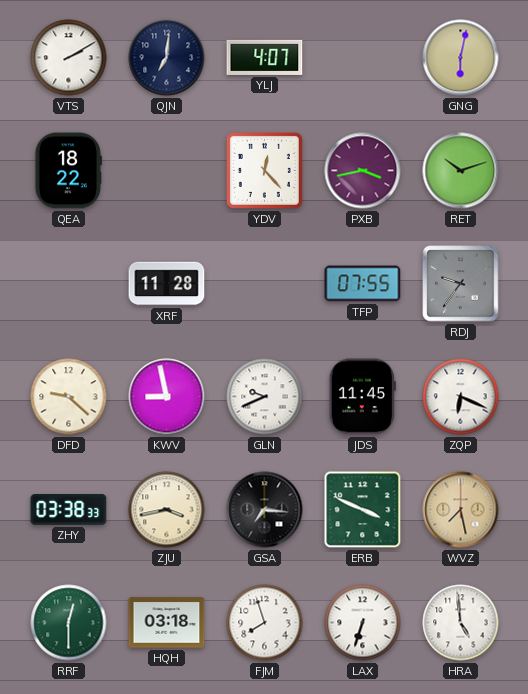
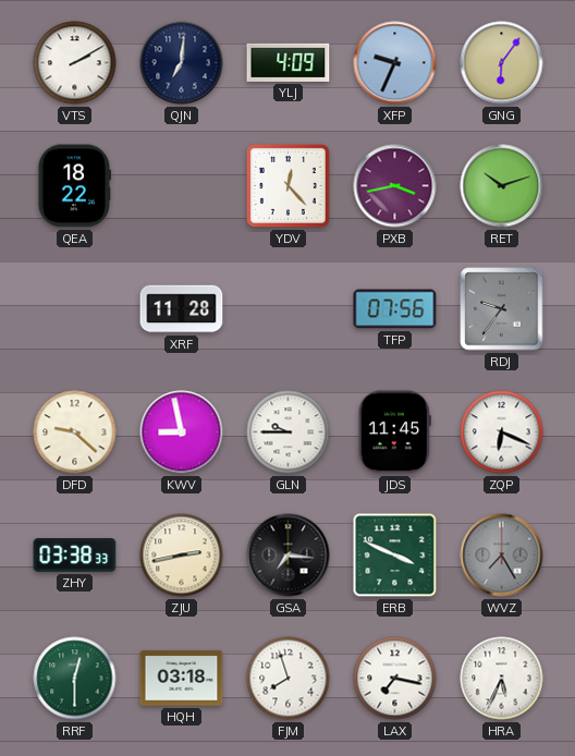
YLJ: 4:07 -> 4:09 (289, 62)
XFP: none -> 9:34 (395, 63)
GNG: 6:02 -> 6:06 (502, 63)
TFP: 07:55 -> 07:56 (395, 309)
GLN: 9:41 -> 9:45 (289, 432)
ZJU: 3:43 -> 2:43 (182, 556)
WVZ: 7:28 -> 7:25 (502, 556)
WVZ dial: champagne -> grey (502, 556)
LAX: 6:33 -> 7:17 (395, 679)
HRA: 4:59 -> 5:34 (502, 679)
